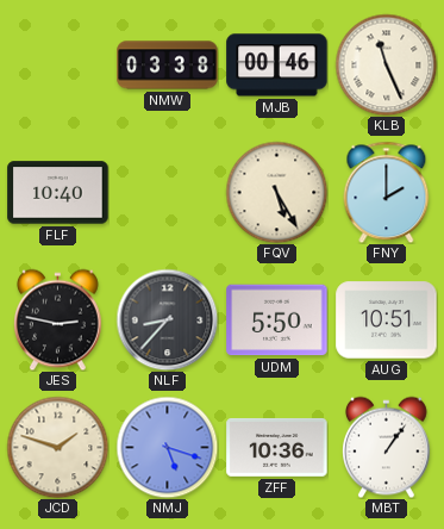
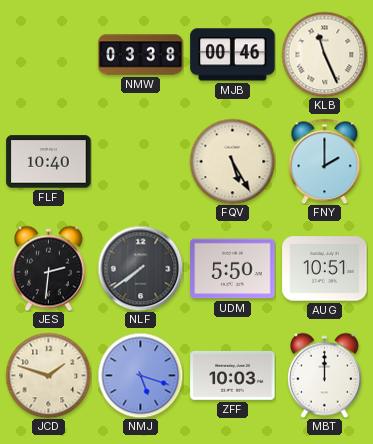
JES: 2:47 -> 2:31 (49, 268)
NLF: 8:37 -> 7:39 (140, 268)
ZFF: 10:36 -> 10:03 (233, 375)
MBT: 1:06 -> 12:00 (325, 375)
